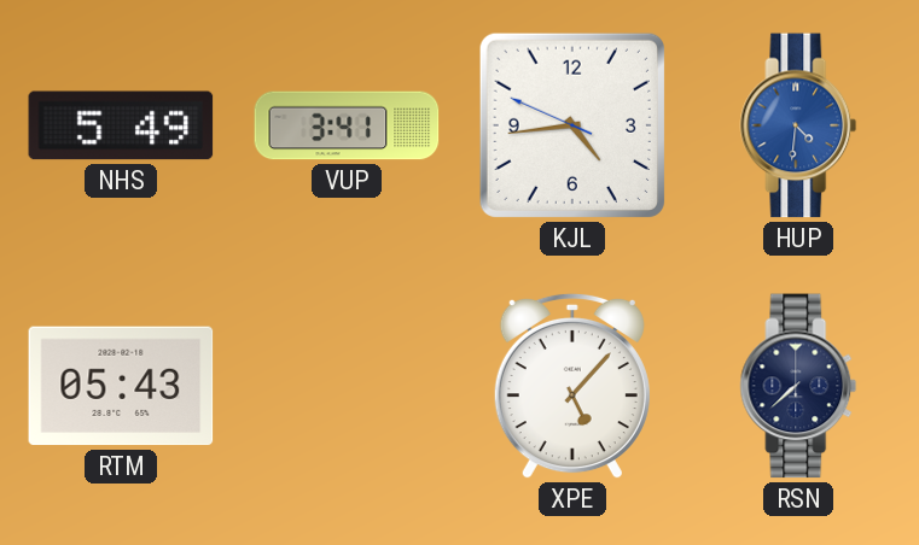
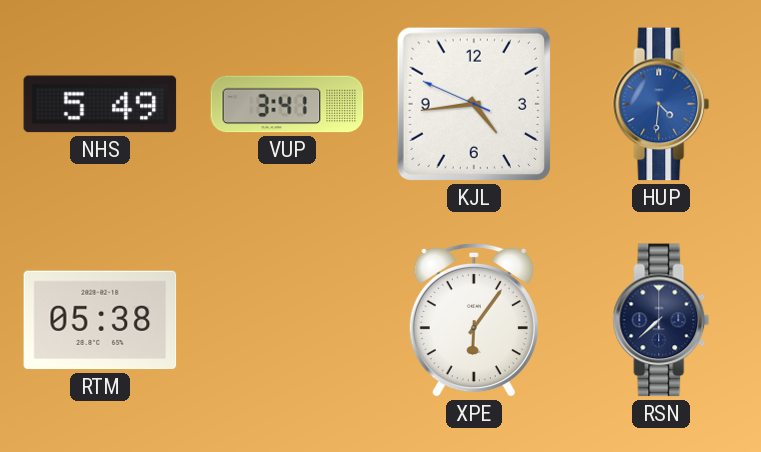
RTM: 05:43 -> 05:38 (100, 320)
XPE: 5:07 -> 6:06 (474, 320)
